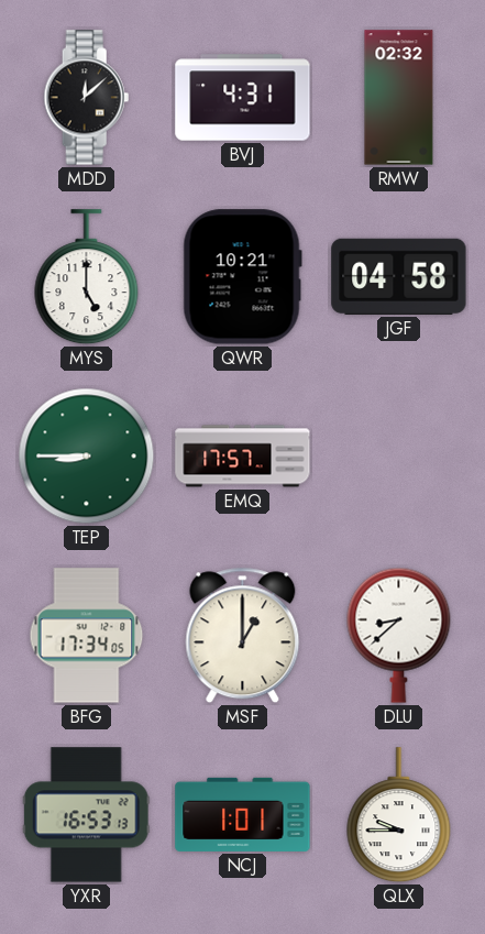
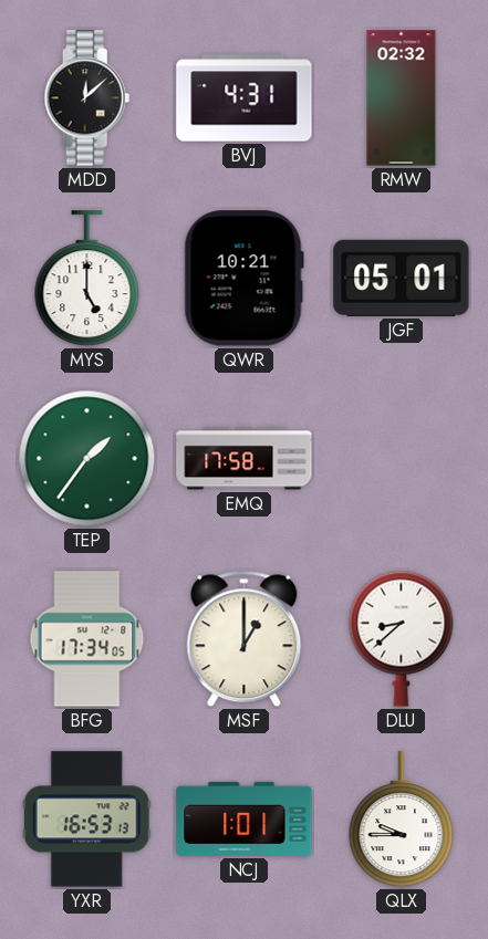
JGF: 04:58 -> 05:01 (402, 278)
TEP: 8:45 -> 1:36 (87, 459)
EMQ: 17:57 -> 17:58 (245, 459)
